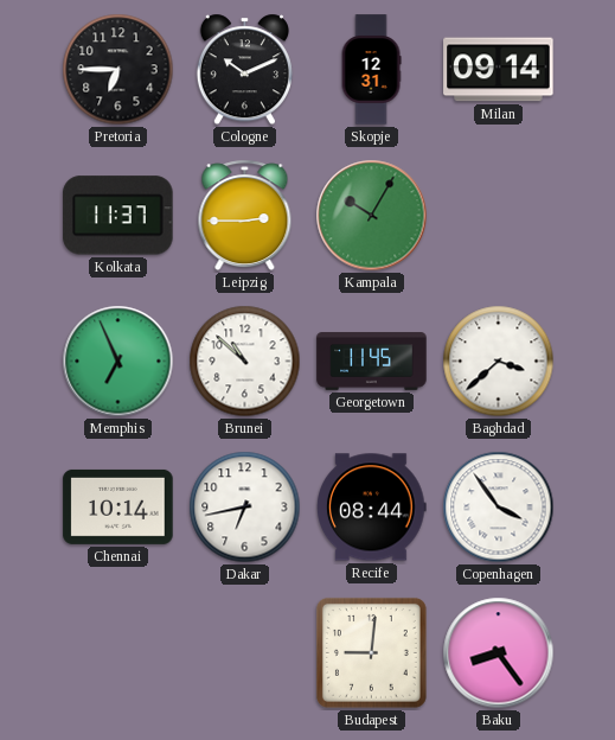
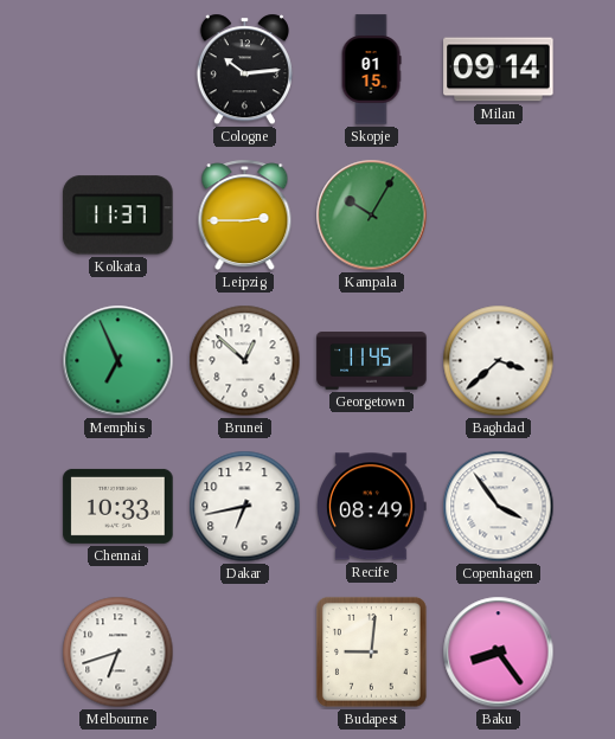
Pretoria: 6:45 -> none (118, 70)
Cologne: 10:11 -> 10:14 (244, 70)
Skopje: 12:31 -> 01:15 (371, 70)
Brunei: 10:52 -> 12:52 (245, 361)
Chennai: 10:14 -> 10:33 (118, 506)
Recife: 08:44 -> 08:49 (372, 507)
Melbourne: none -> 6:42 (118, 653)
